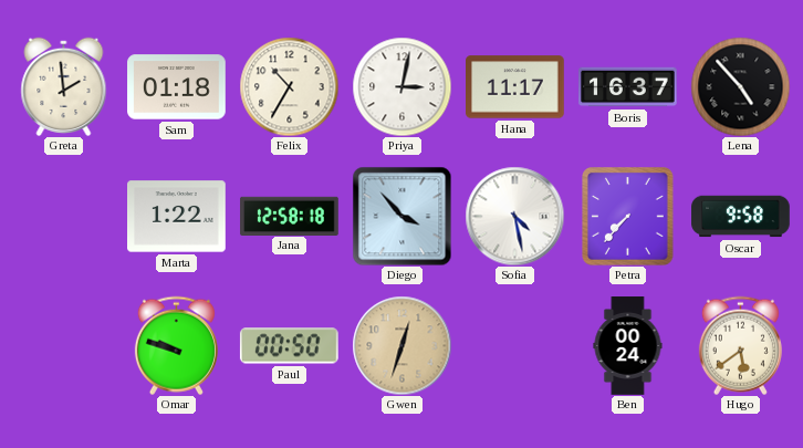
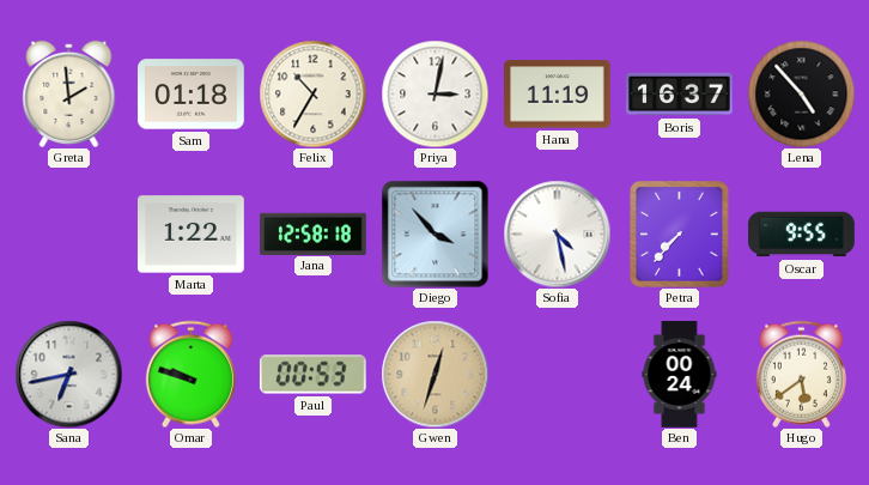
Hana: 11:17 -> 11:19 (558, 95)
Oscar: 9:58 -> 9:55 (802, 235)
Sana: none -> 6:43 (68, 374)
Paul: 00:50 -> 00:53 (312, 375)
